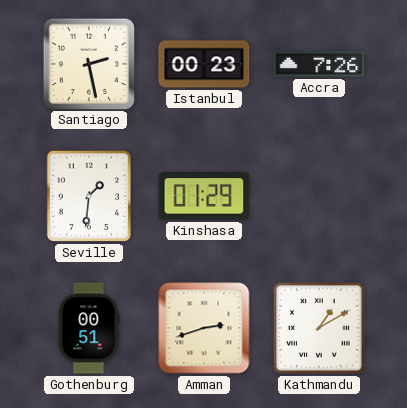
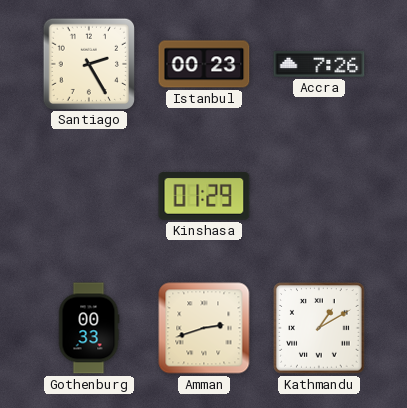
Santiago: 2:28 -> 2:25 (88, 63)
Seville: 1:31 -> none (89, 196)
Gothenburg: 00:51 -> 00:33 (89, 328)
